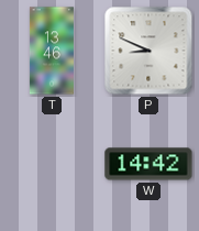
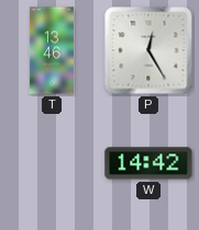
P: 8:49 -> 12:25 (148, 50)
